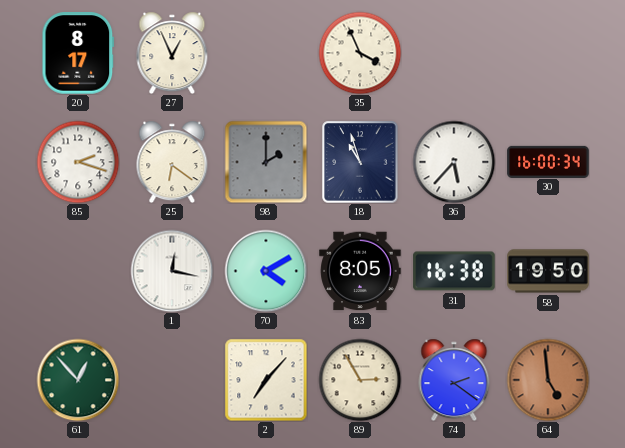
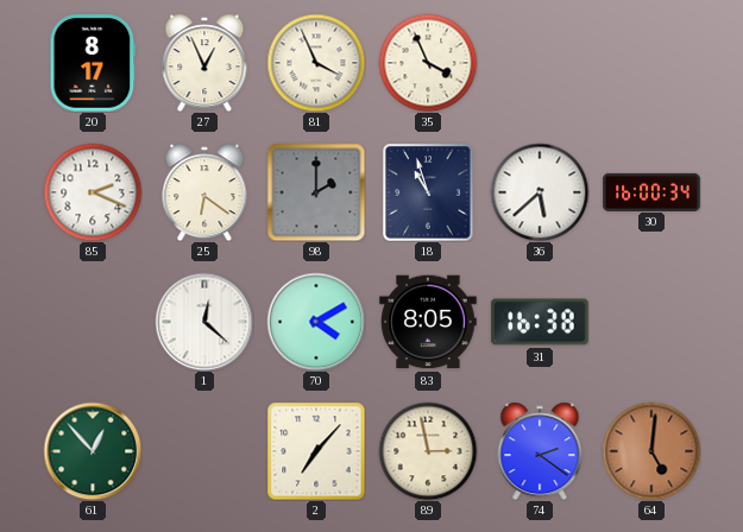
81: none -> 3:56 (316, 63)
85: 2:18 -> 2:19 (93, 192)
36: 5:37 -> 5:38 (540, 192)
1: 12:17 -> 12:22 (204, 322)
58: 19:50 -> none (548, 271)
89: 2:55 -> 2:58 (428, 451)
64: 4:59 -> 5:01 (651, 451)
